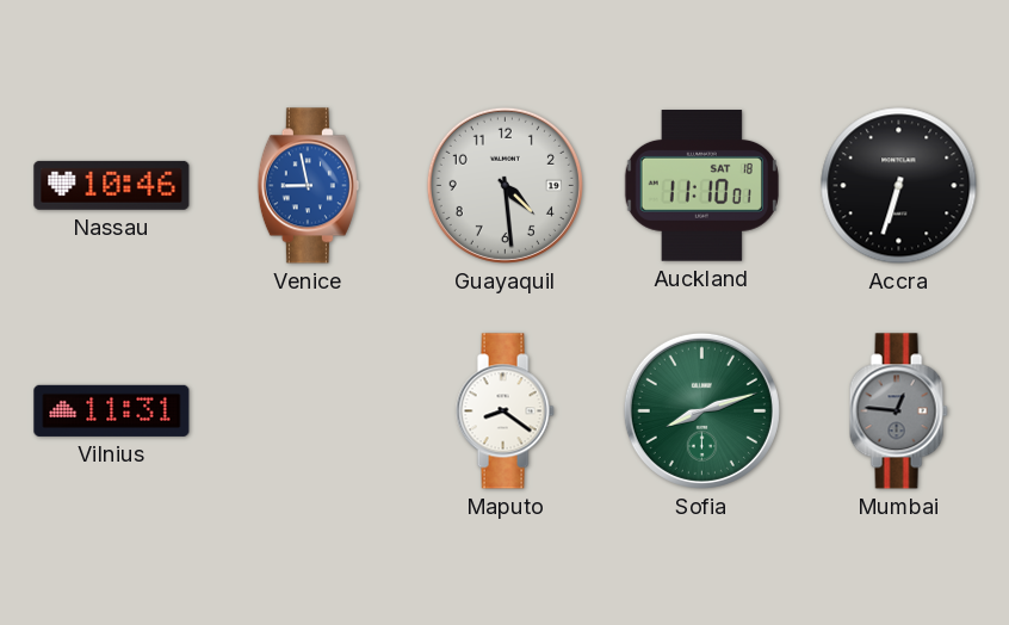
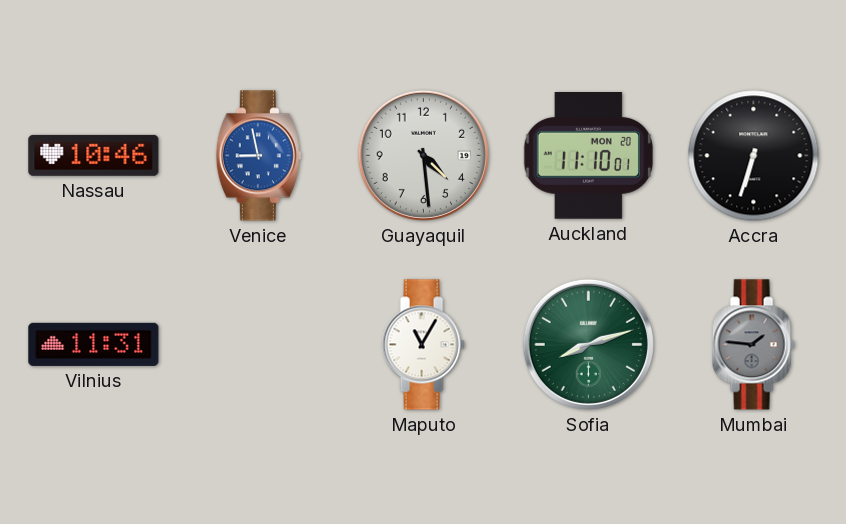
Auckland date: SAT 18 -> MON 20 (588, 156)
Maputo: 8:21 -> 11:05 (423, 345)
Mumbai: 12:46 -> 1:46 (753, 345)
